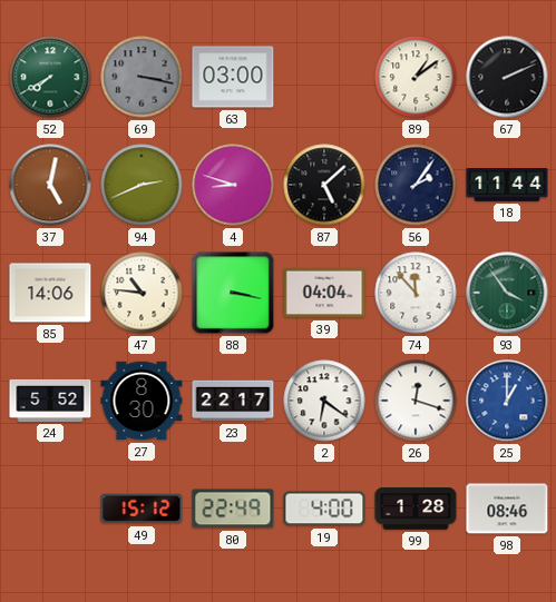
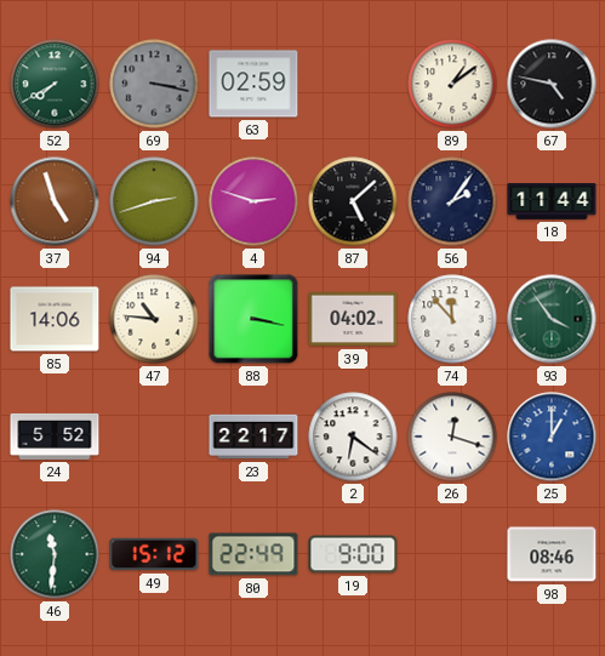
63: 03:00 -> 02:59 (253, 84)
67: 2:11 -> 4:47 (552, 84)
37: 5:02 -> 4:57 (55, 201)
94: 2:41 -> 2:42 (154, 201)
4: 8:48 -> 2:48 (253, 201)
39: 04:04 -> 04:02 (353, 319)
27: 8:30 -> none (142, 401)
46: none -> 11:31 (55, 554)
19: 4:00 -> 9:00 (353, 554)
99: 1:28 -> none (416, 509)
